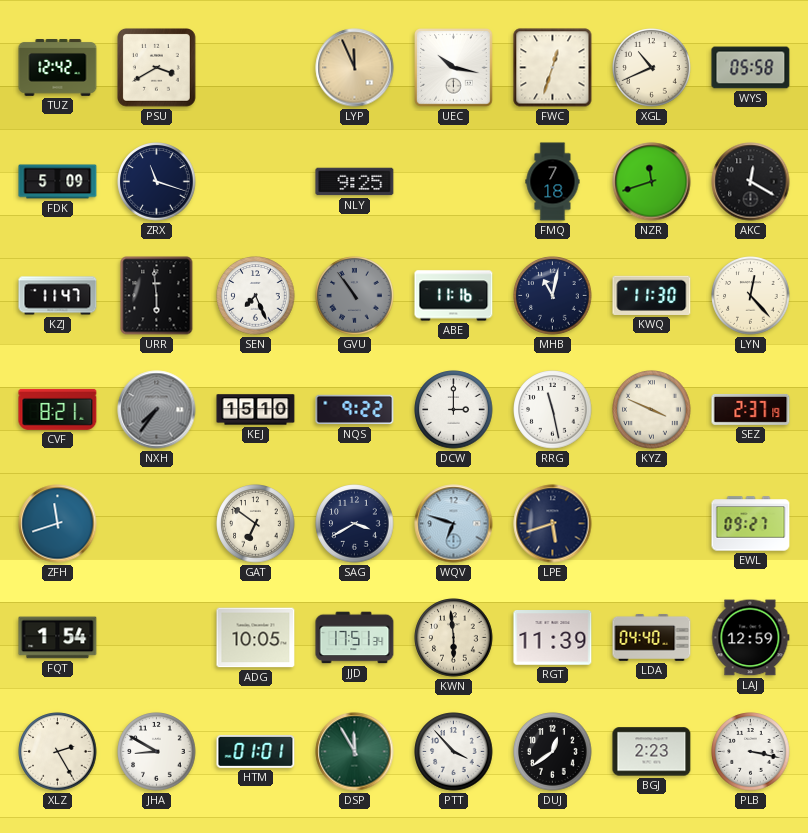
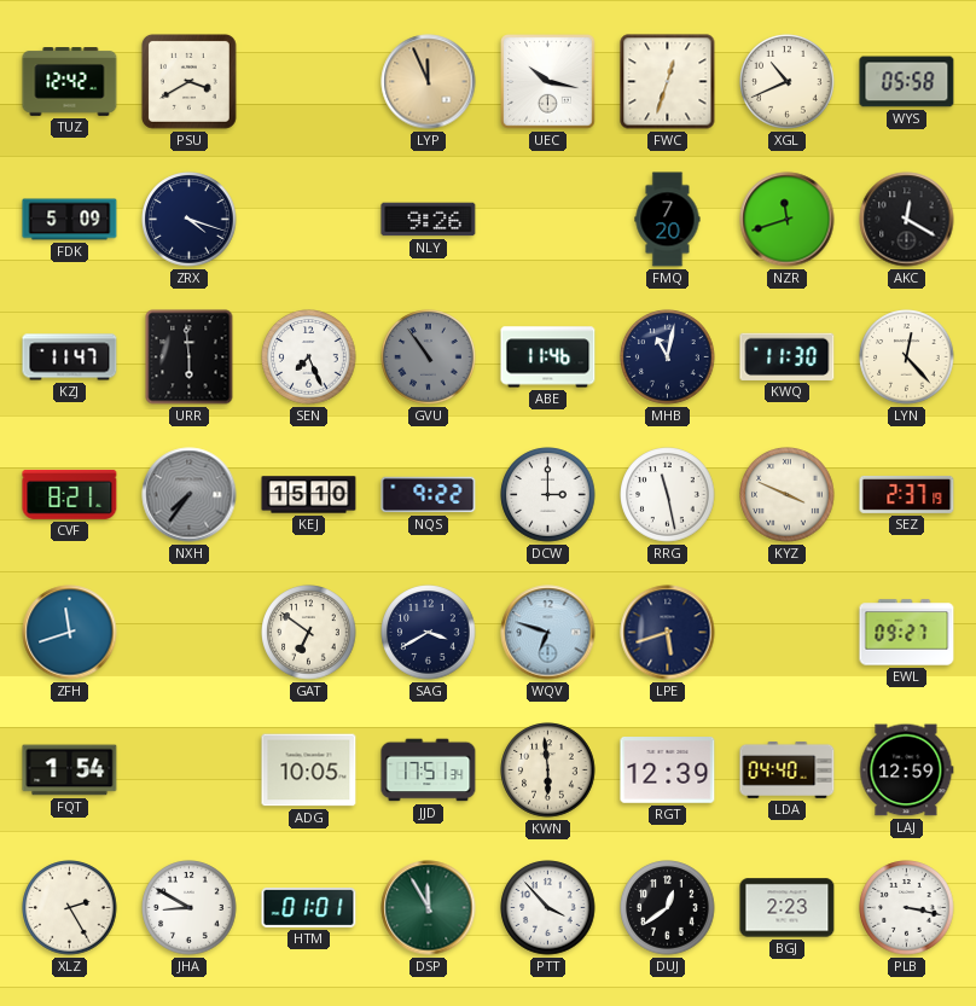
ZRX: 11:18 -> 4:18 (190, 220)
NLY: 9:25 -> 9:26 (429, 220)
FMQ: 7:18 -> 7:20 (668, 220)
ABE: 11:16 -> 11:46 (548, 357)
RGT: 11:39 -> 12:39 (668, 771)
